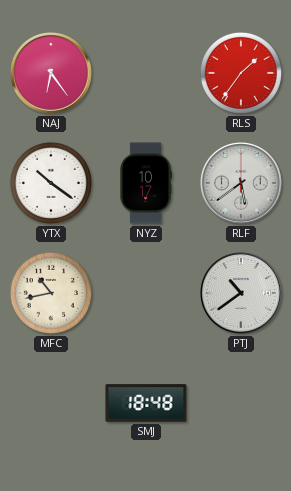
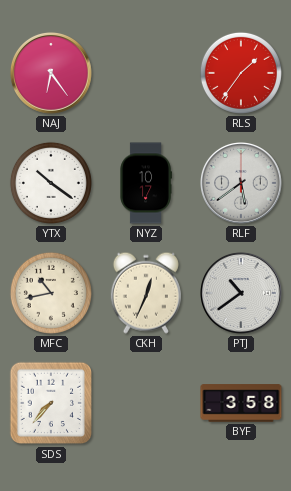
CKH: none -> 12:34 (146, 293)
SDS: none -> 7:37 (51, 403)
SMJ: 18:48 -> none (146, 403)
BYF: none -> 3:58 (241, 403)
